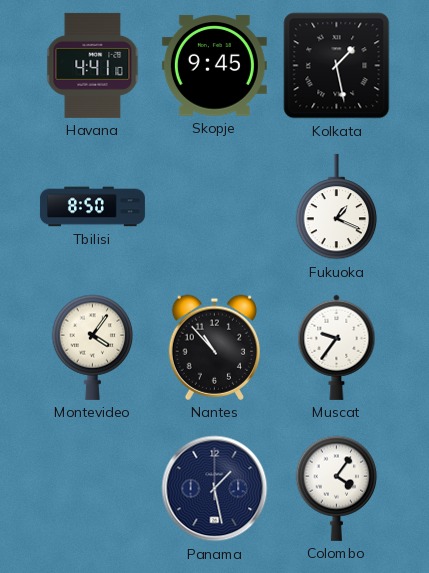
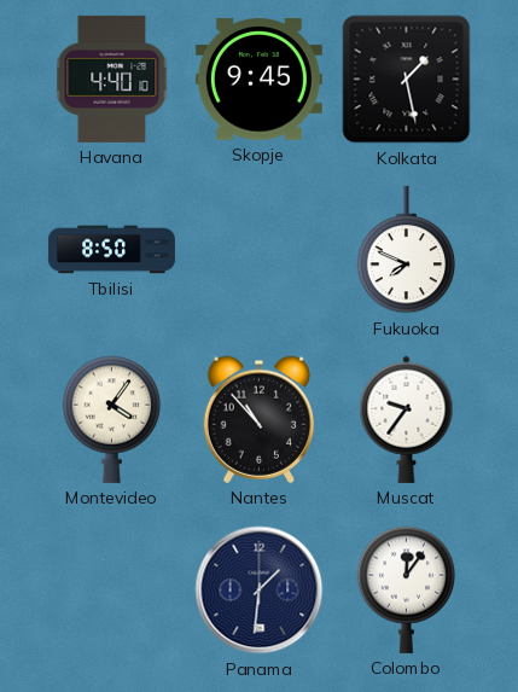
Havana: 4:41 -> 4:40 (112, 78)
Fukuoka: 1:19 -> 7:49 (407, 250)
Panama: 1:28 -> 1:31 (260, 591)
Colombo: 4:06 -> 12:06 (407, 589)
